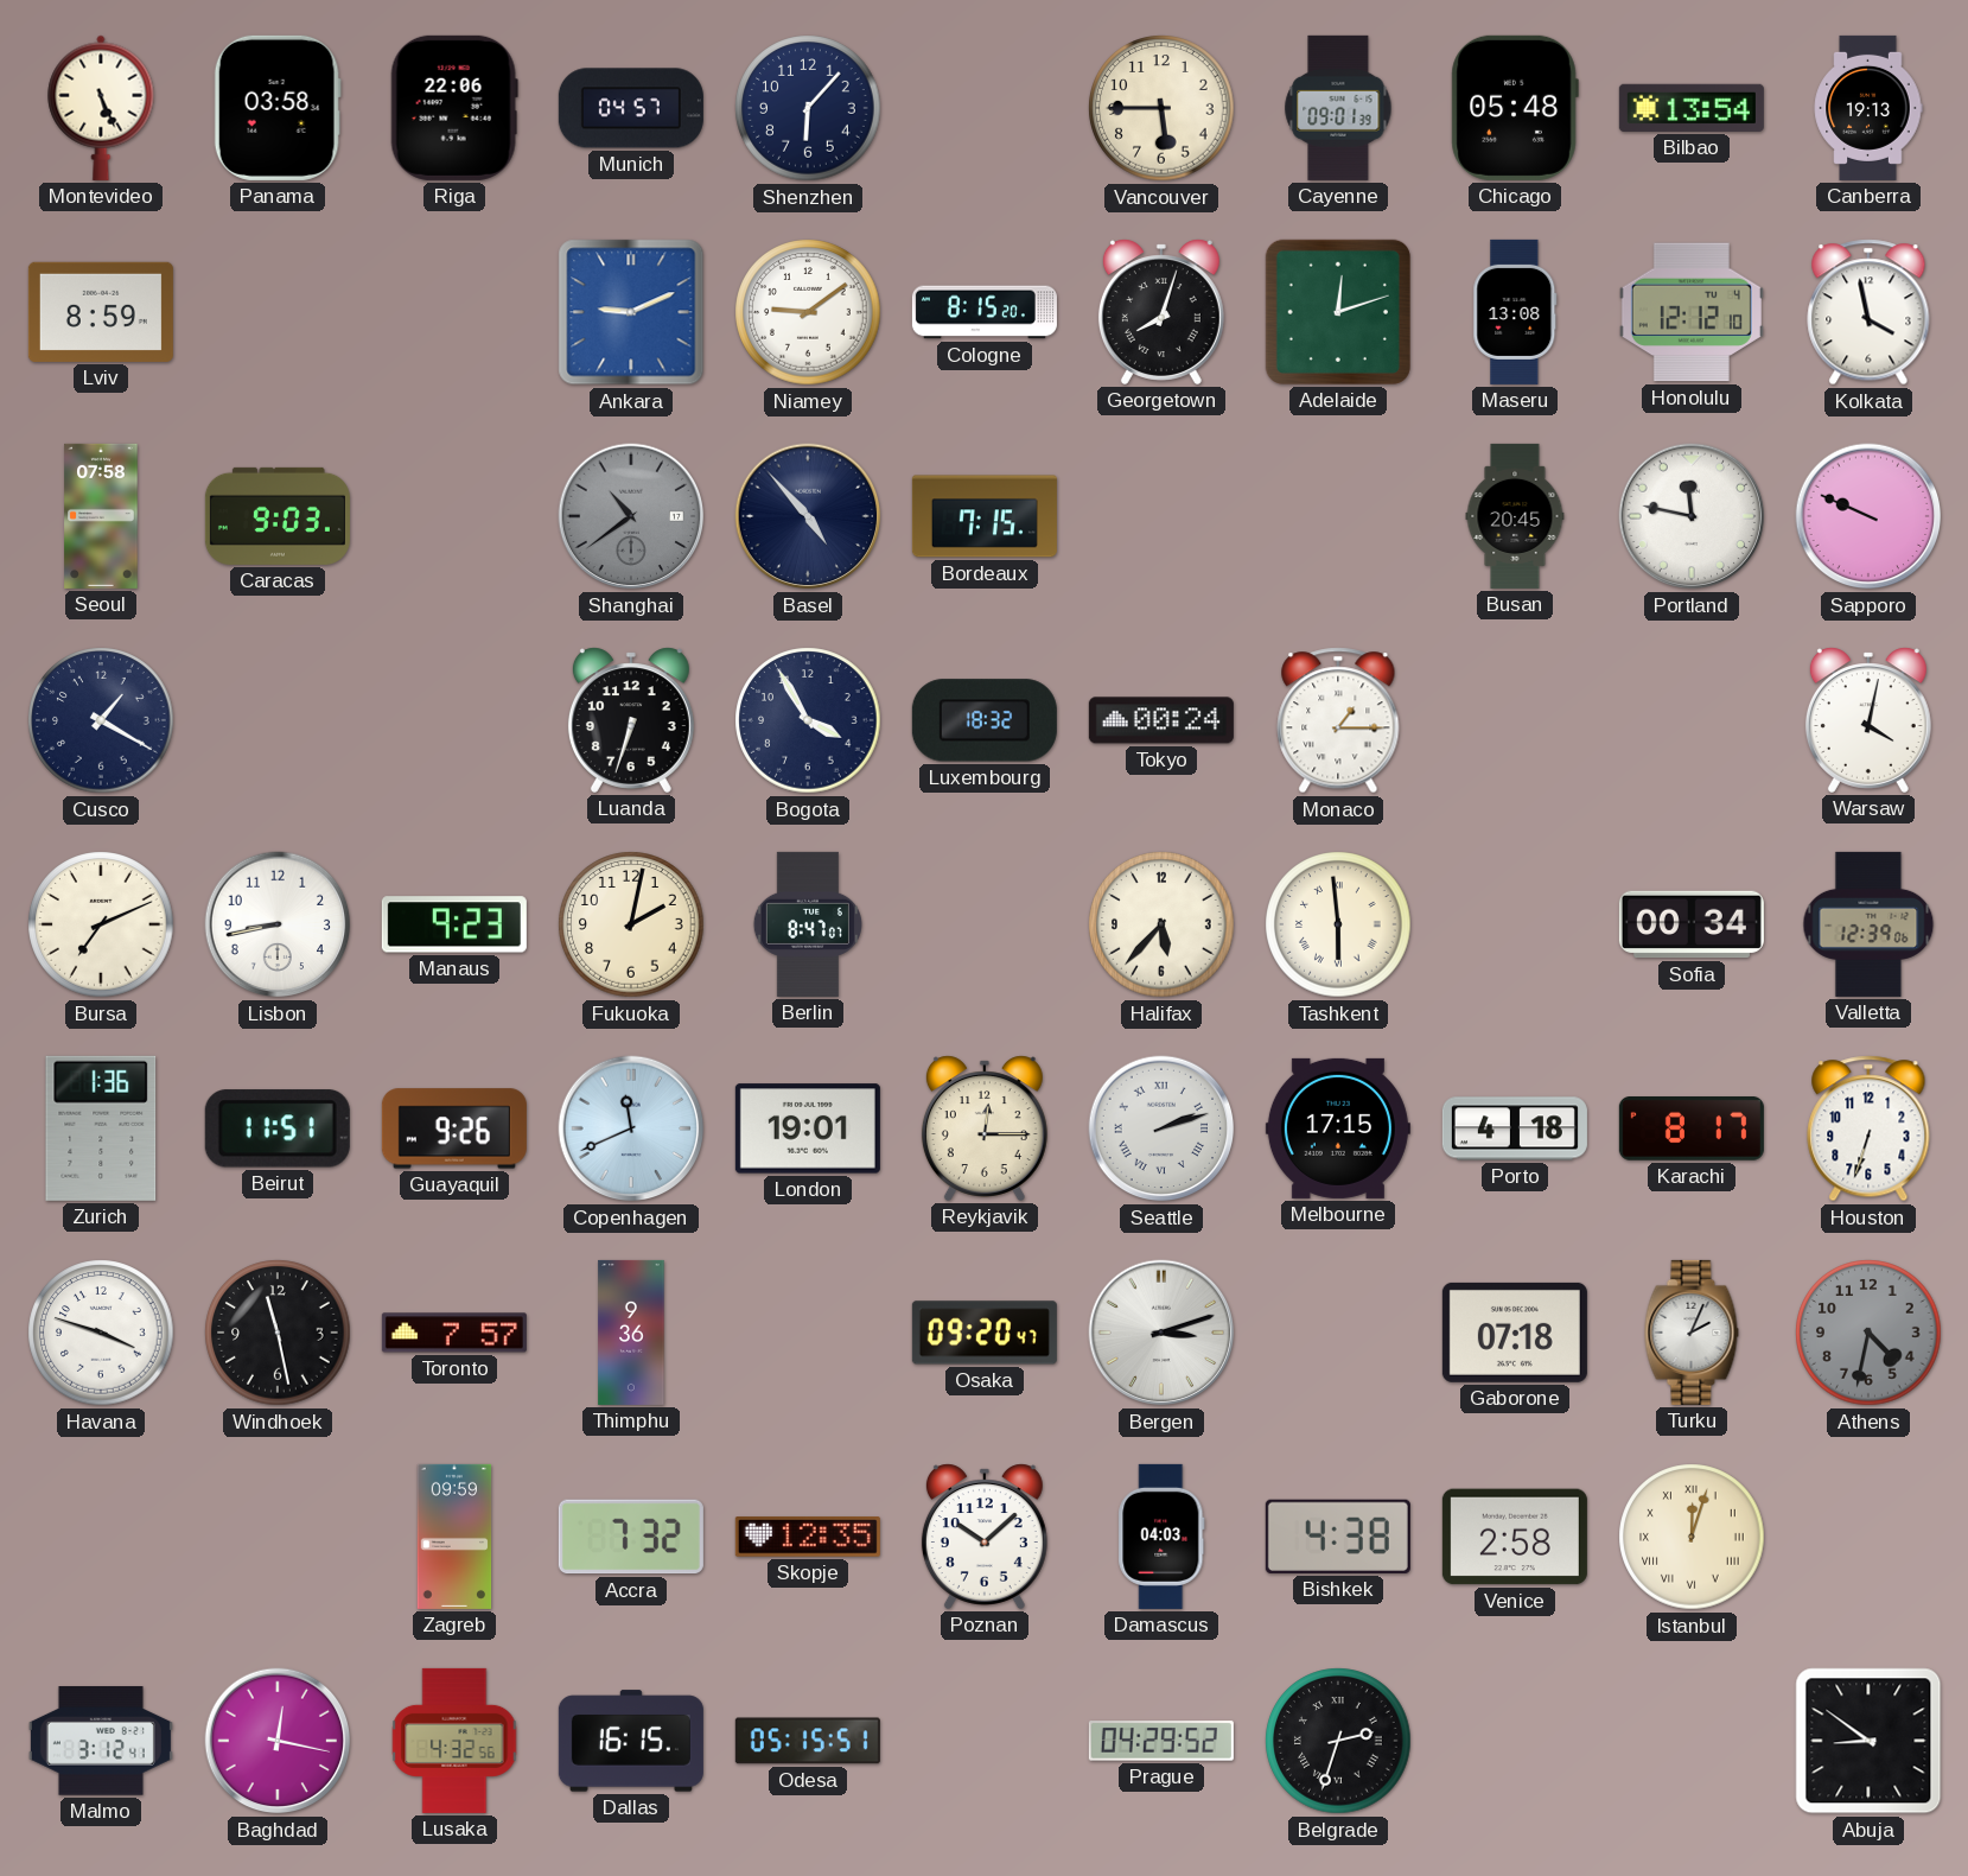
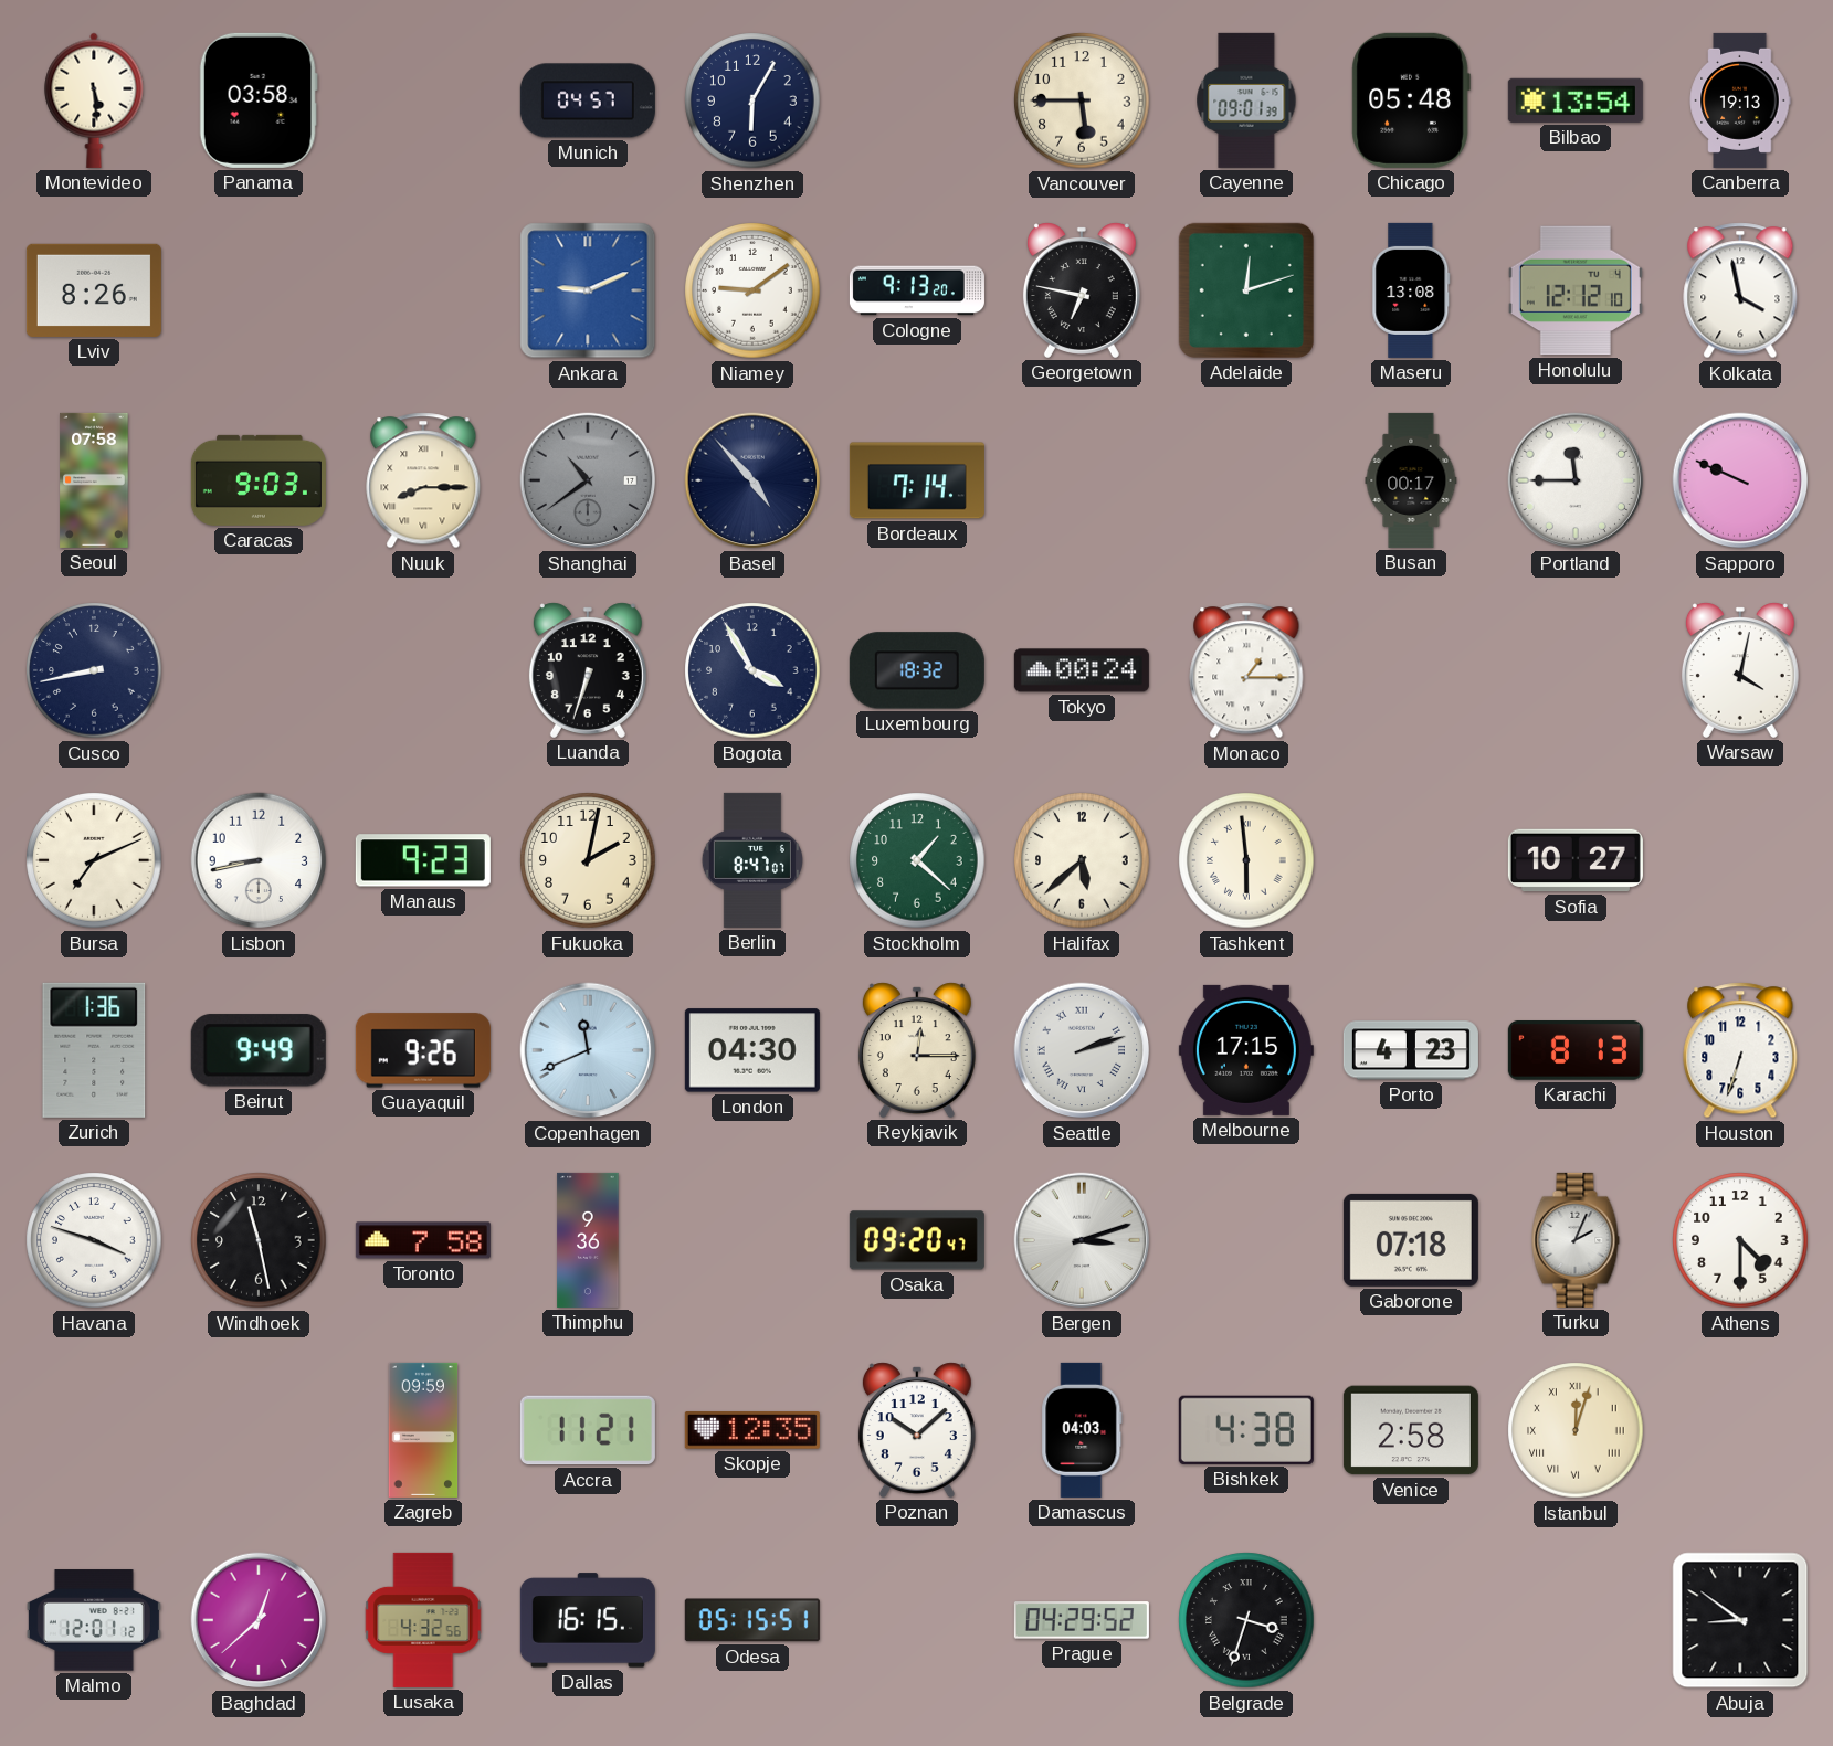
Montevideo: 5:26 -> 5:29 (94, 100)
Riga: 22:06 -> none (454, 108)
Shenzhen: 6:07 -> 6:05 (752, 100)
Lviv: 8:59 -> 8:26 (94, 290)
Cologne: 8:15 -> 9:13 (917, 290)
Georgetown: 8:03 -> 6:47 (1082, 290)
Nuuk: none -> 8:15 (423, 480)
Bordeaux: 7:15 -> 7:14 (917, 480)
Busan: 20:45 -> 00:17 (1411, 480)
Portland: 11:47 -> 11:45 (1576, 480)
Cusco: 1:20 -> 8:43 (94, 670)
Stockholm: none -> 1:22 (917, 860)
Halifax: 5:37 -> 5:38 (1082, 860)
Sofia: 00:34 -> 10:27 (1576, 860)
Valletta: 12:39 -> none (1868, 924)
Beirut: 11:51 -> 9:49 (259, 1050)
London: 19:01 -> 04:30 (752, 1050)
Porto: 4:18 -> 4:23 (1411, 1050)
Karachi: 8:17 -> 8:13 (1576, 1051)
Toronto: 7:57 -> 7:58 (423, 1240)
Athens: 4:32 -> 4:30 (1740, 1240)
Athens dial: grey -> white (1740, 1240)
Accra: 7:32 -> 11:21 (588, 1430)
Malmo: 3:12 -> 12:01 (94, 1620)
Baghdad: 12:17 -> 12:38 (259, 1620)
Belgrade: 2:33 -> 3:33 (1246, 1620)
